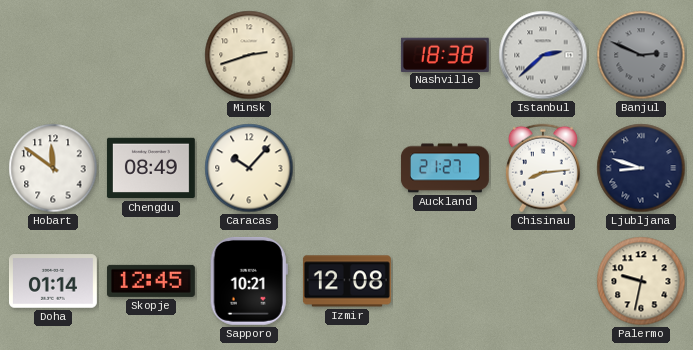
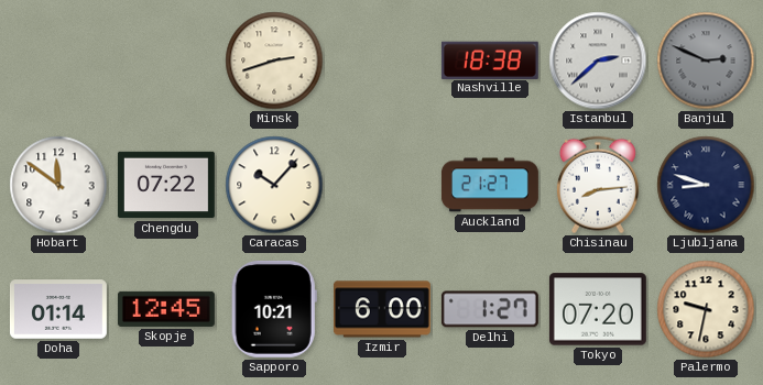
Chengdu: 08:49 -> 07:22 (166, 185)
Izmir: 12:08 -> 6:00 (382, 309)
Delhi: none -> 1:27 (490, 309)
Tokyo: none -> 07:20 (598, 309)
